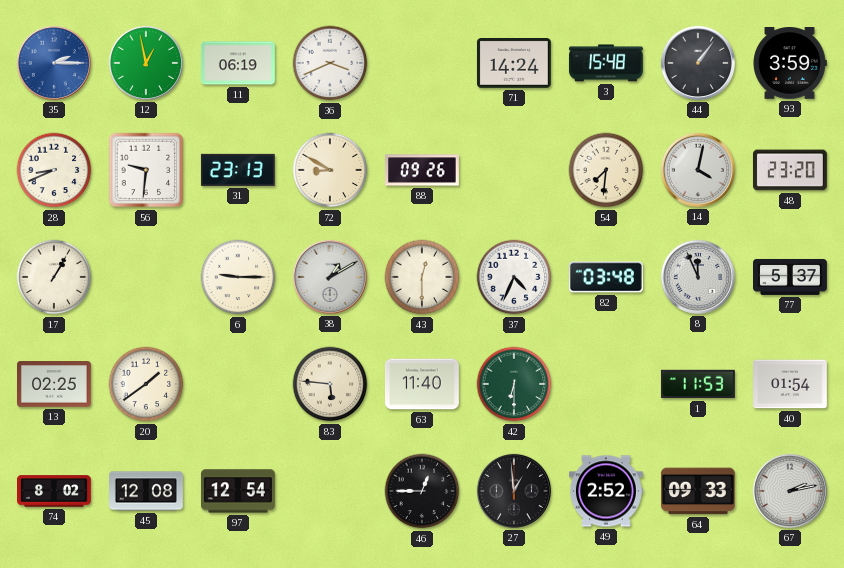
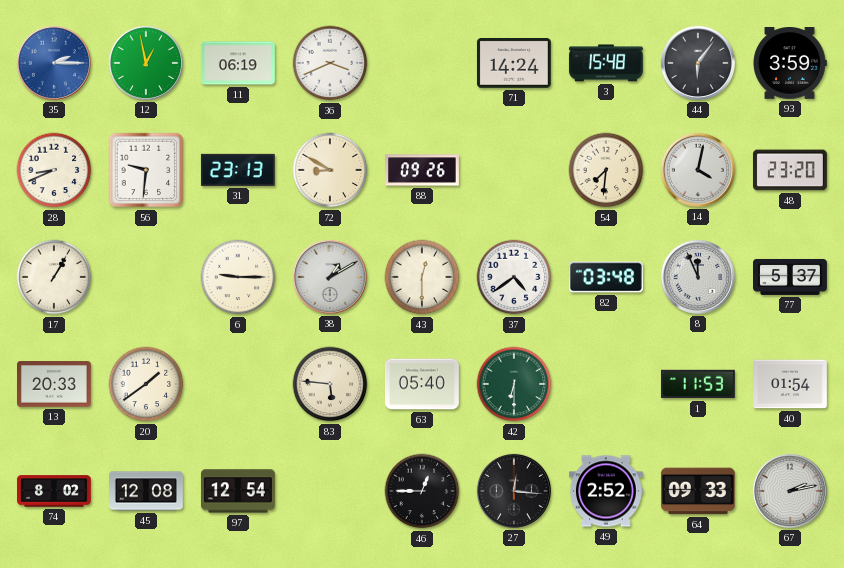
44: 1:06 -> 6:06 (698, 63)
37: 4:34 -> 4:39 (514, 277)
13: 02:25 -> 20:33 (55, 384)
63: 11:40 -> 05:40 (423, 384)
27: 12:59 -> 12:16 (514, 491)
